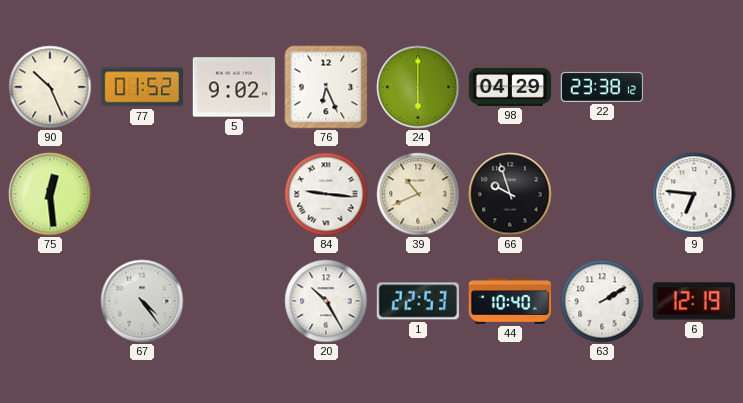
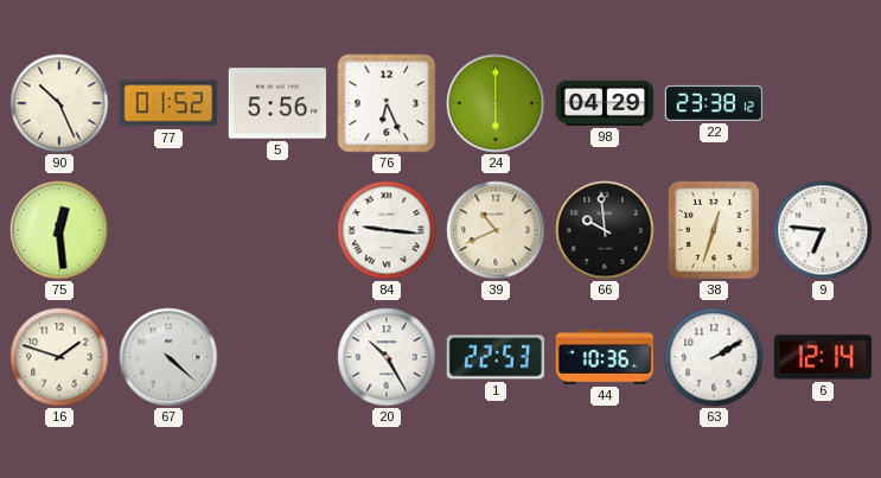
5: 9:02 -> 5:56 (277, 103)
66: 9:57 -> 9:59 (605, 230)
38: none -> 12:33 (713, 229)
16: none -> 1:48 (59, 357)
67: 4:24 -> 4:22 (168, 357)
44: 10:40 -> 10:36 (605, 357)
6: 12:19 -> 12:14 (823, 357)
